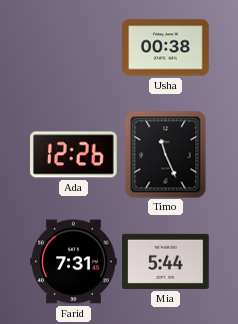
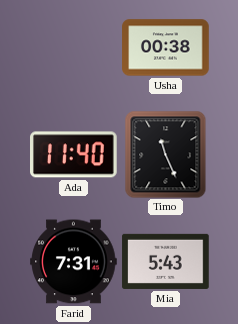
Ada: 12:26 -> 11:40 (74, 155)
Mia: 5:44 -> 5:43 (166, 261)
